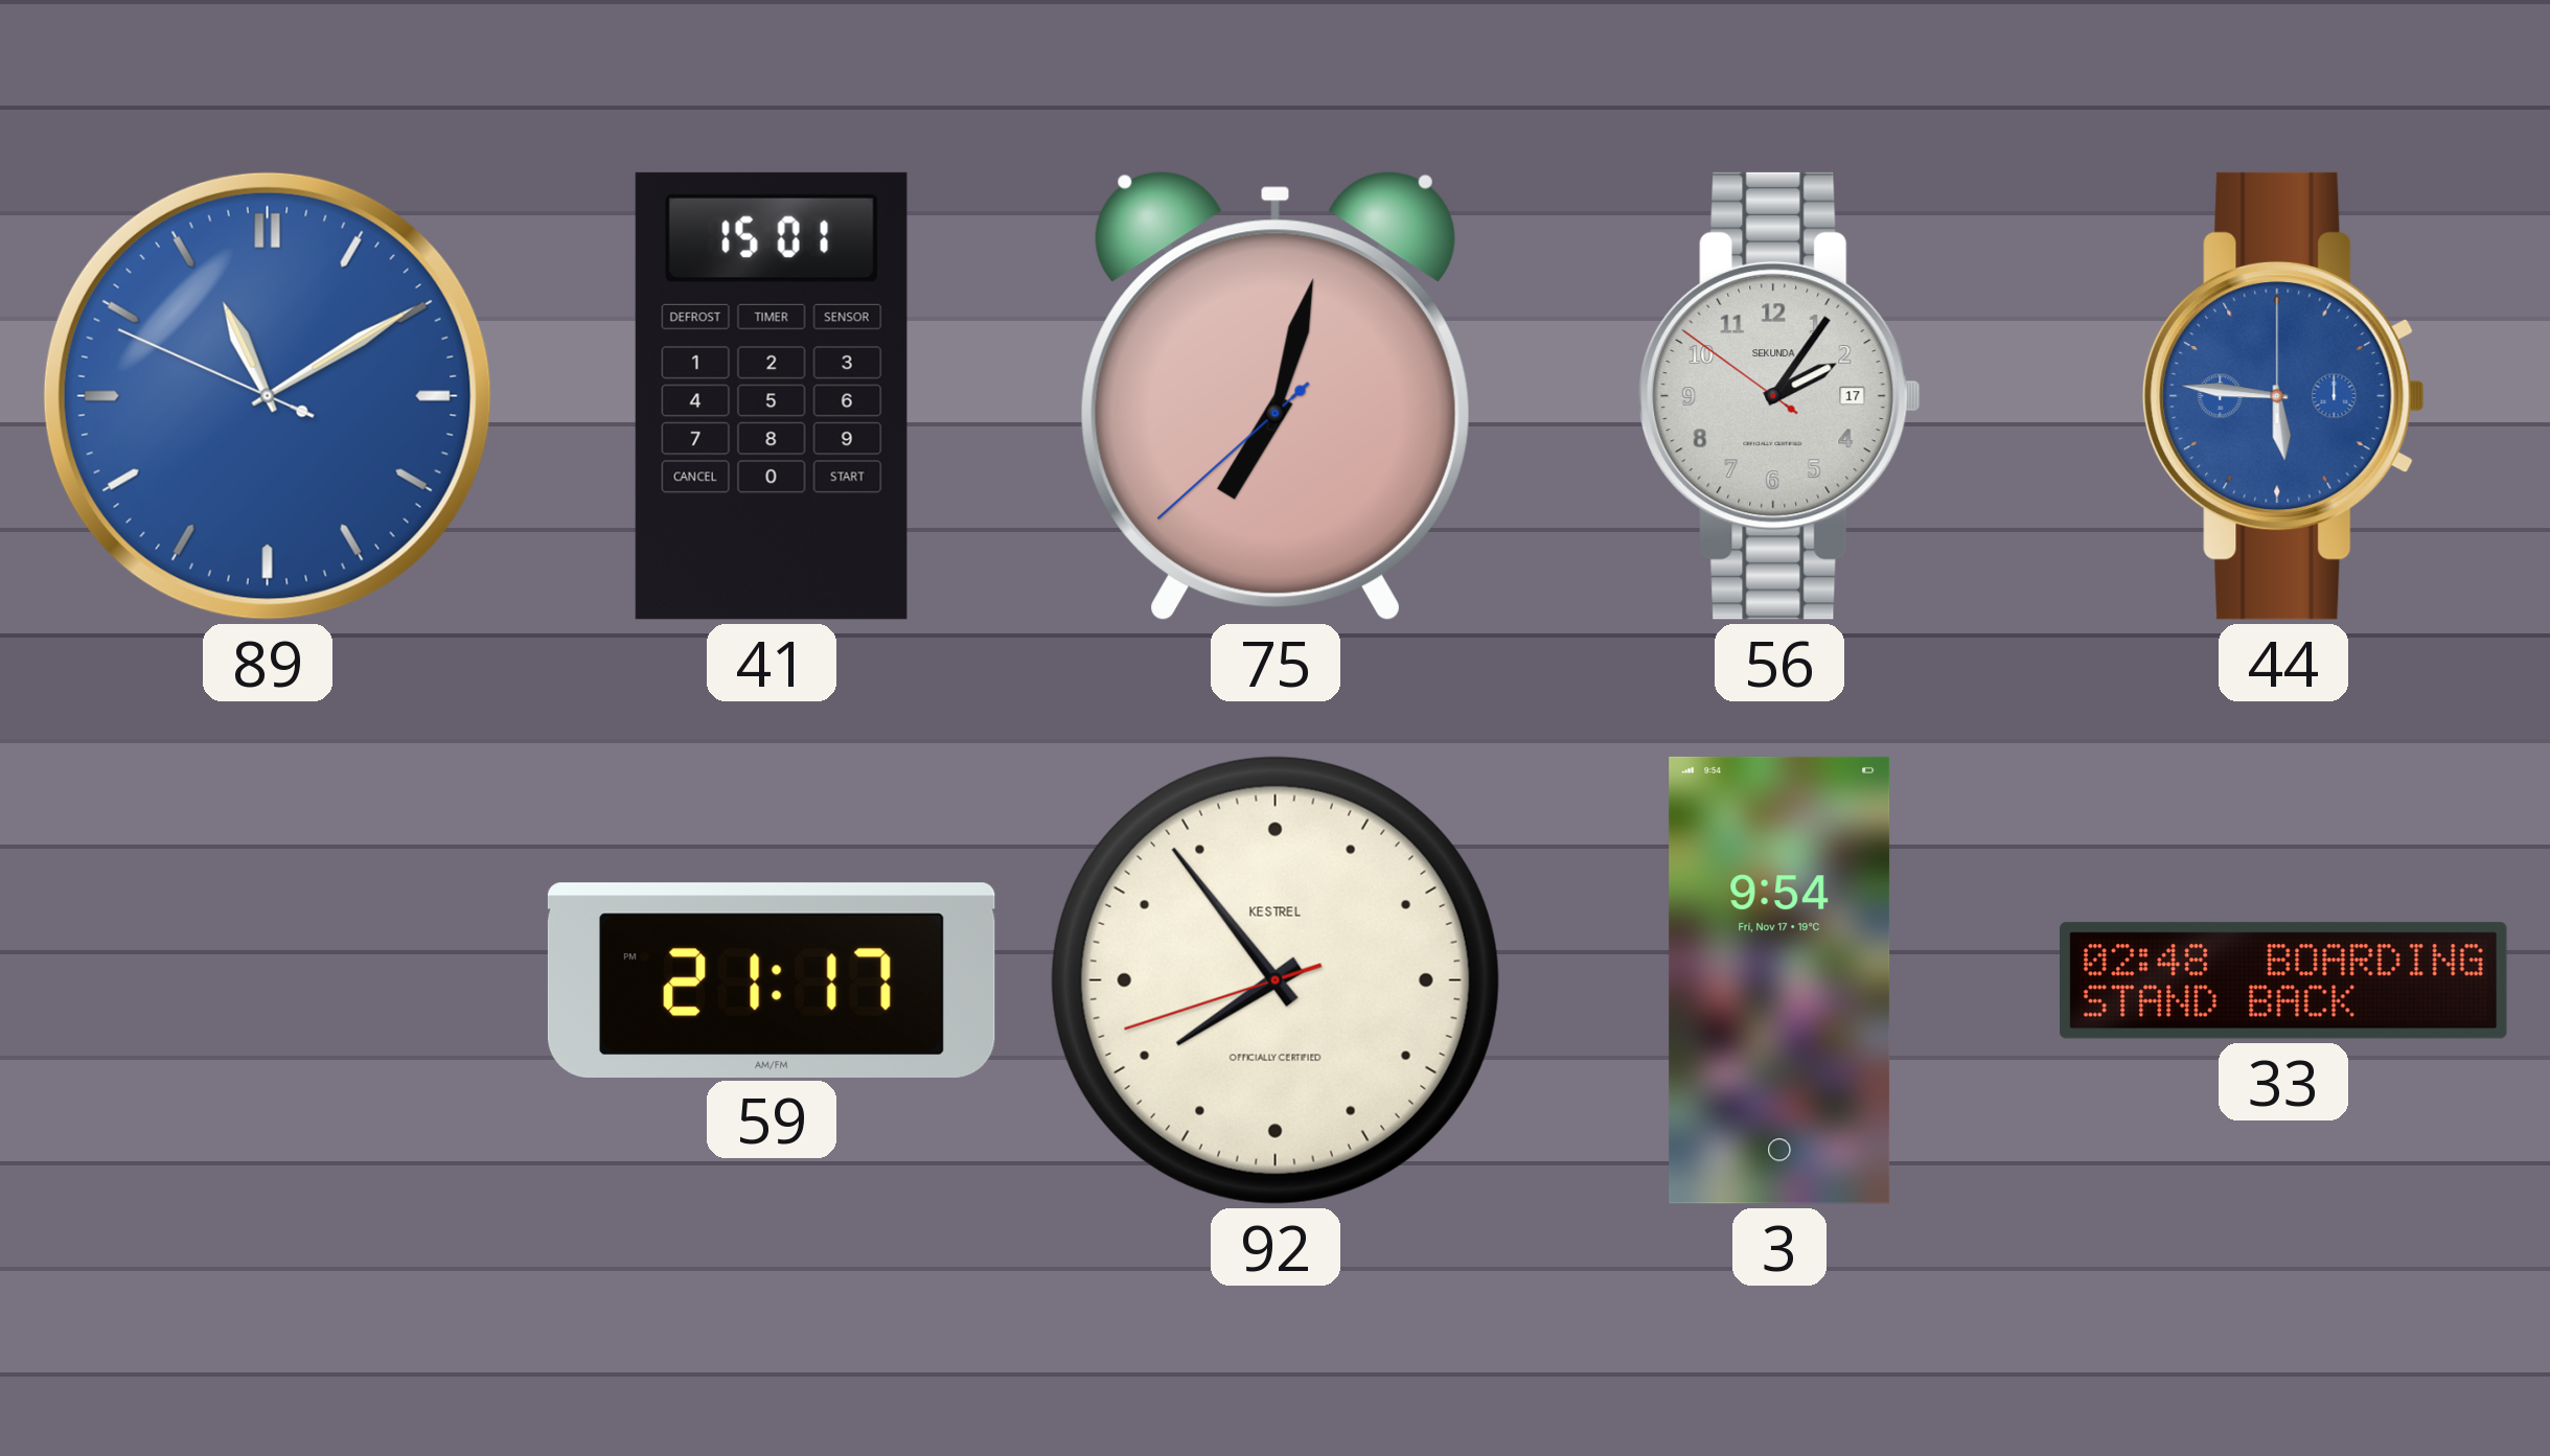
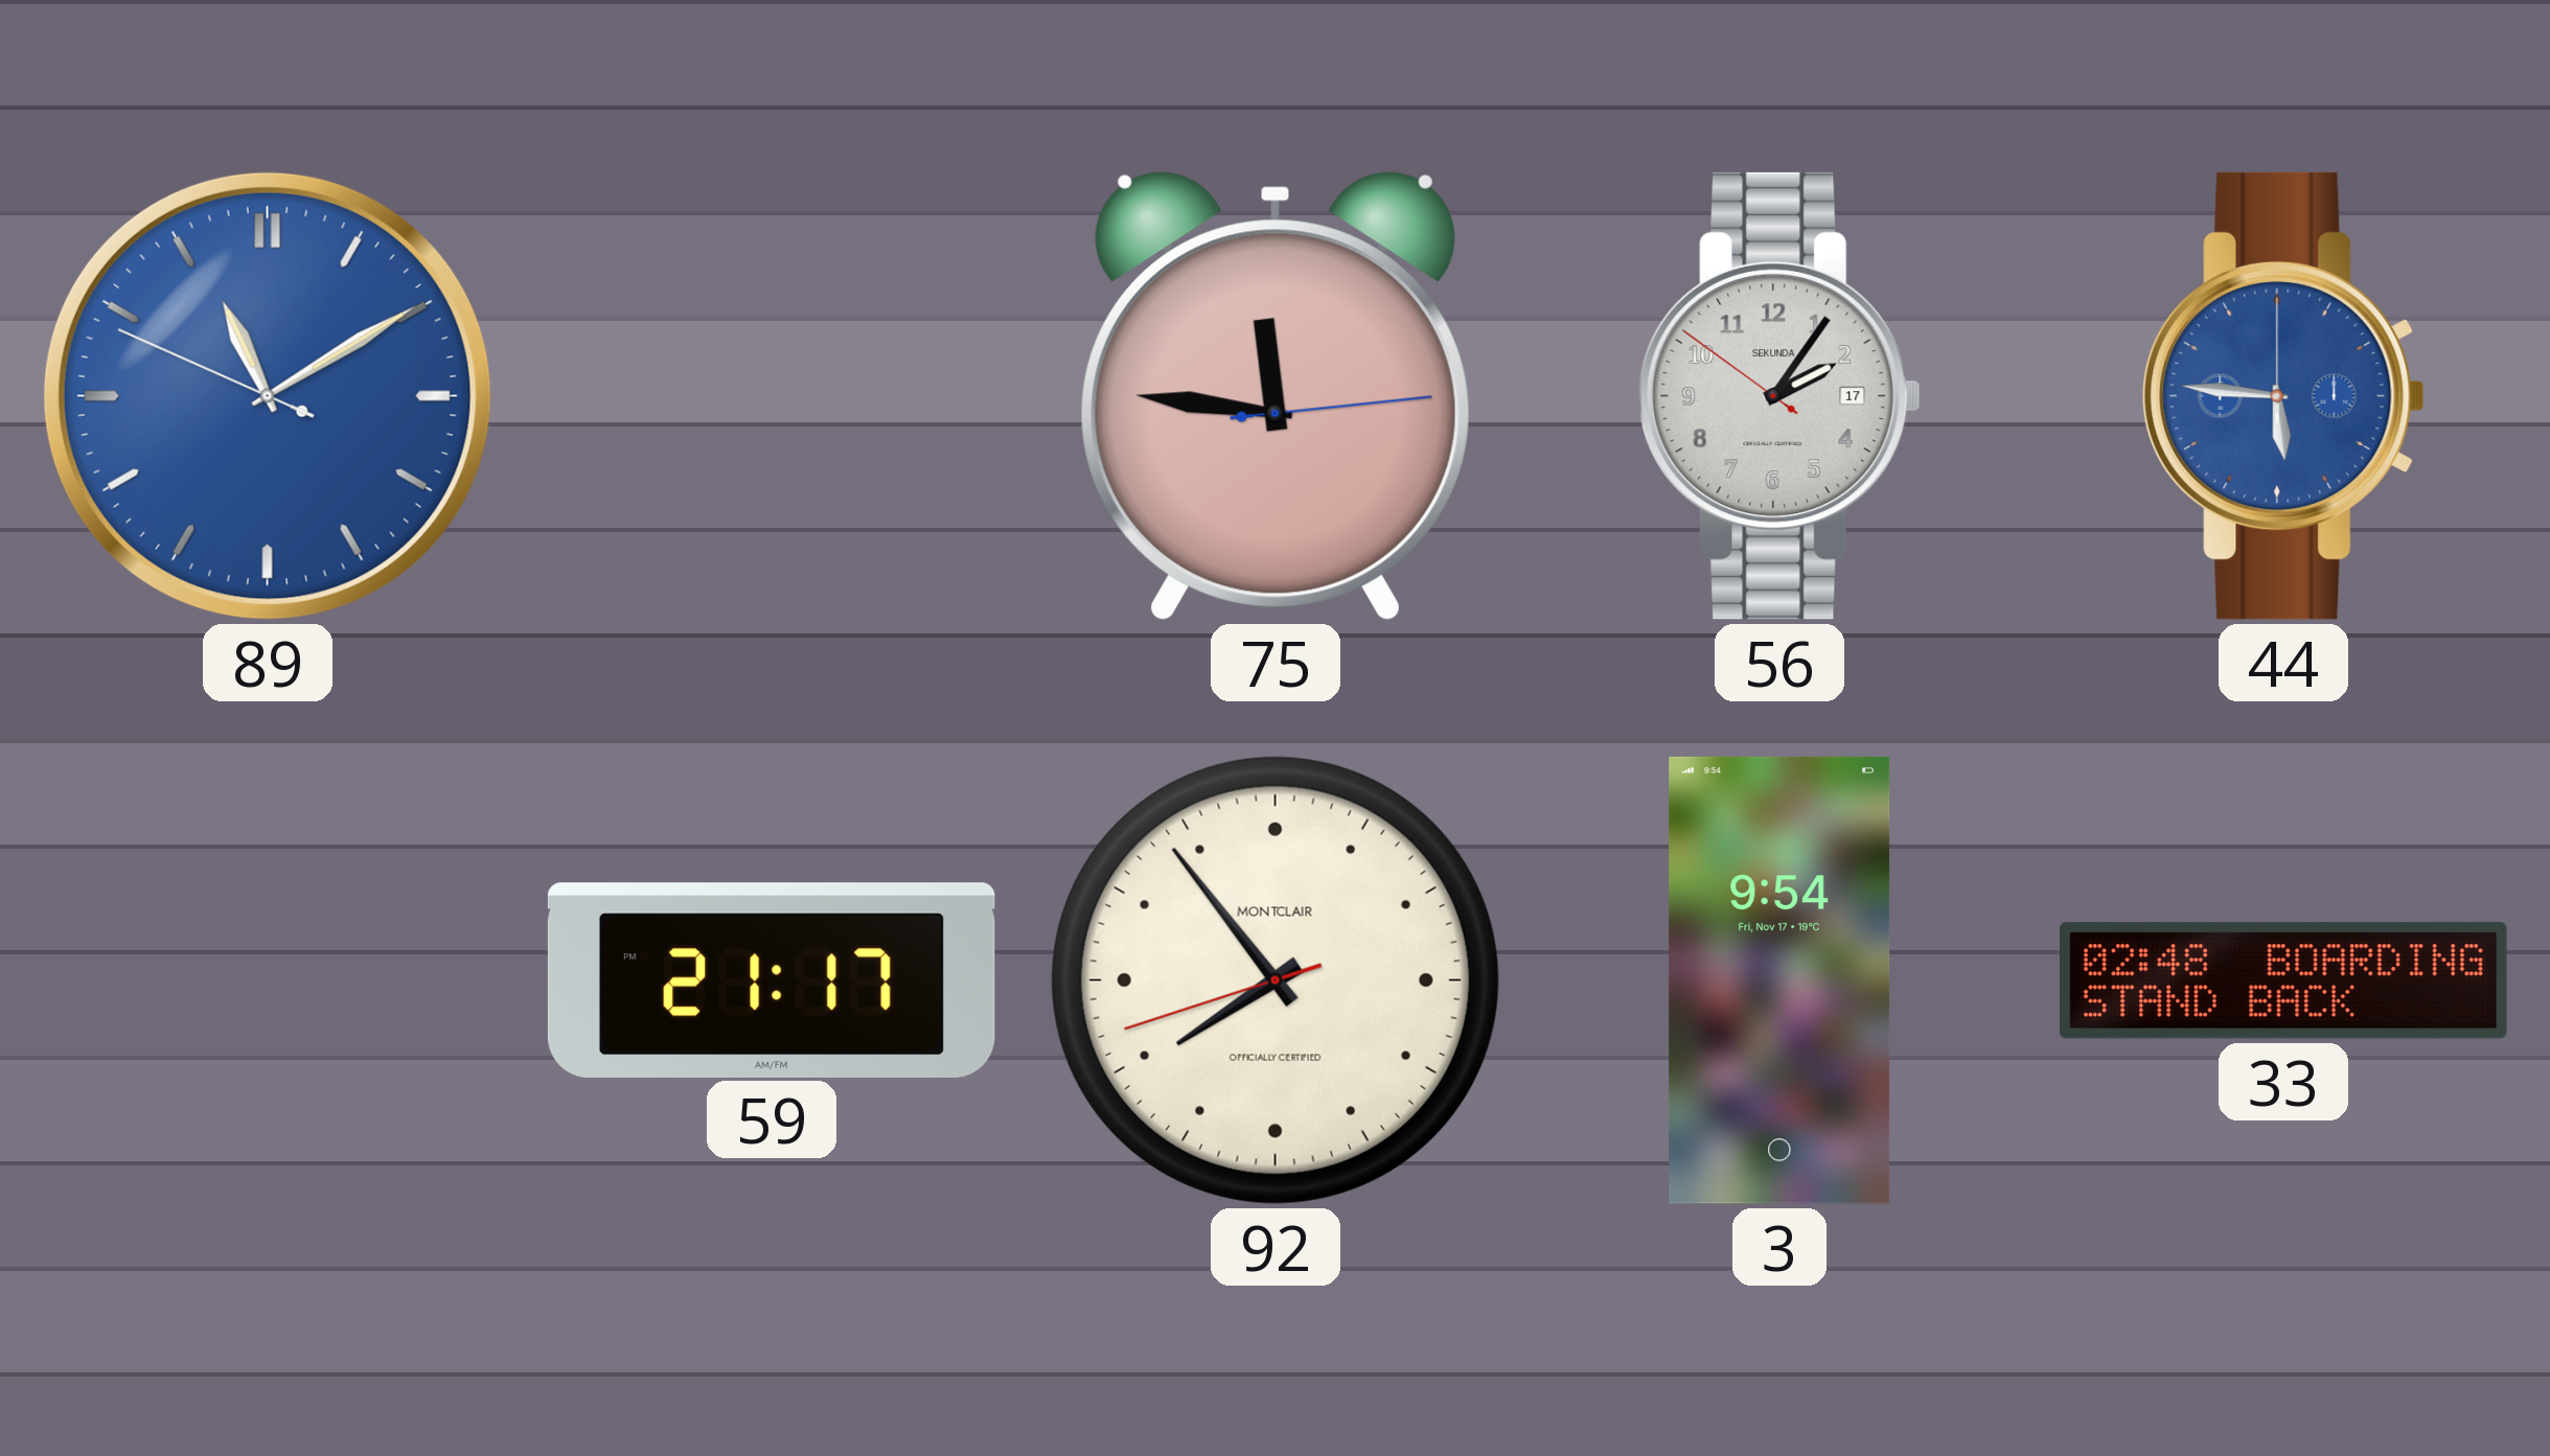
41: 15:01 -> none (772, 396)
75: 7:02 -> 11:46 (1276, 396)
92 brand: KESTREL -> MONTCLAIR (1276, 980)
